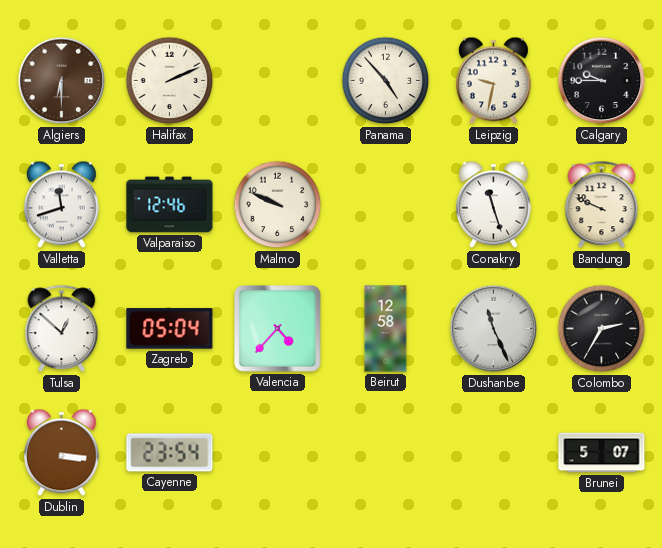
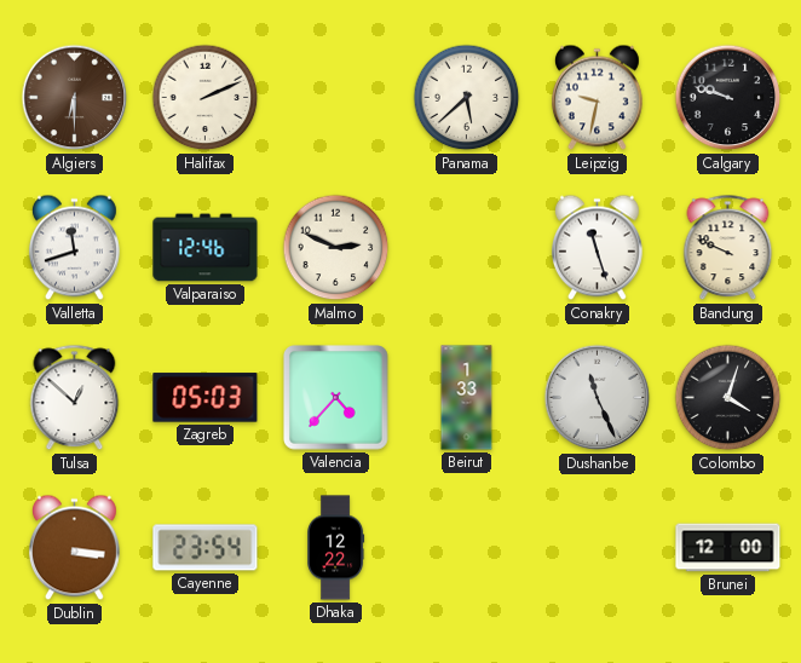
Panama: 4:53 -> 5:38 (467, 98)
Calgary: 9:45 -> 9:48 (728, 98)
Malmo: 9:49 -> 2:49 (336, 248)
Zagreb: 05:04 -> 05:03 (206, 398)
Beirut: 12:58 -> 1:33 (467, 398)
Colombo: 2:35 -> 4:03 (728, 398)
Dhaka: none -> 12:22 (336, 548)
Brunei: 5:07 -> 12:00 (728, 548)
